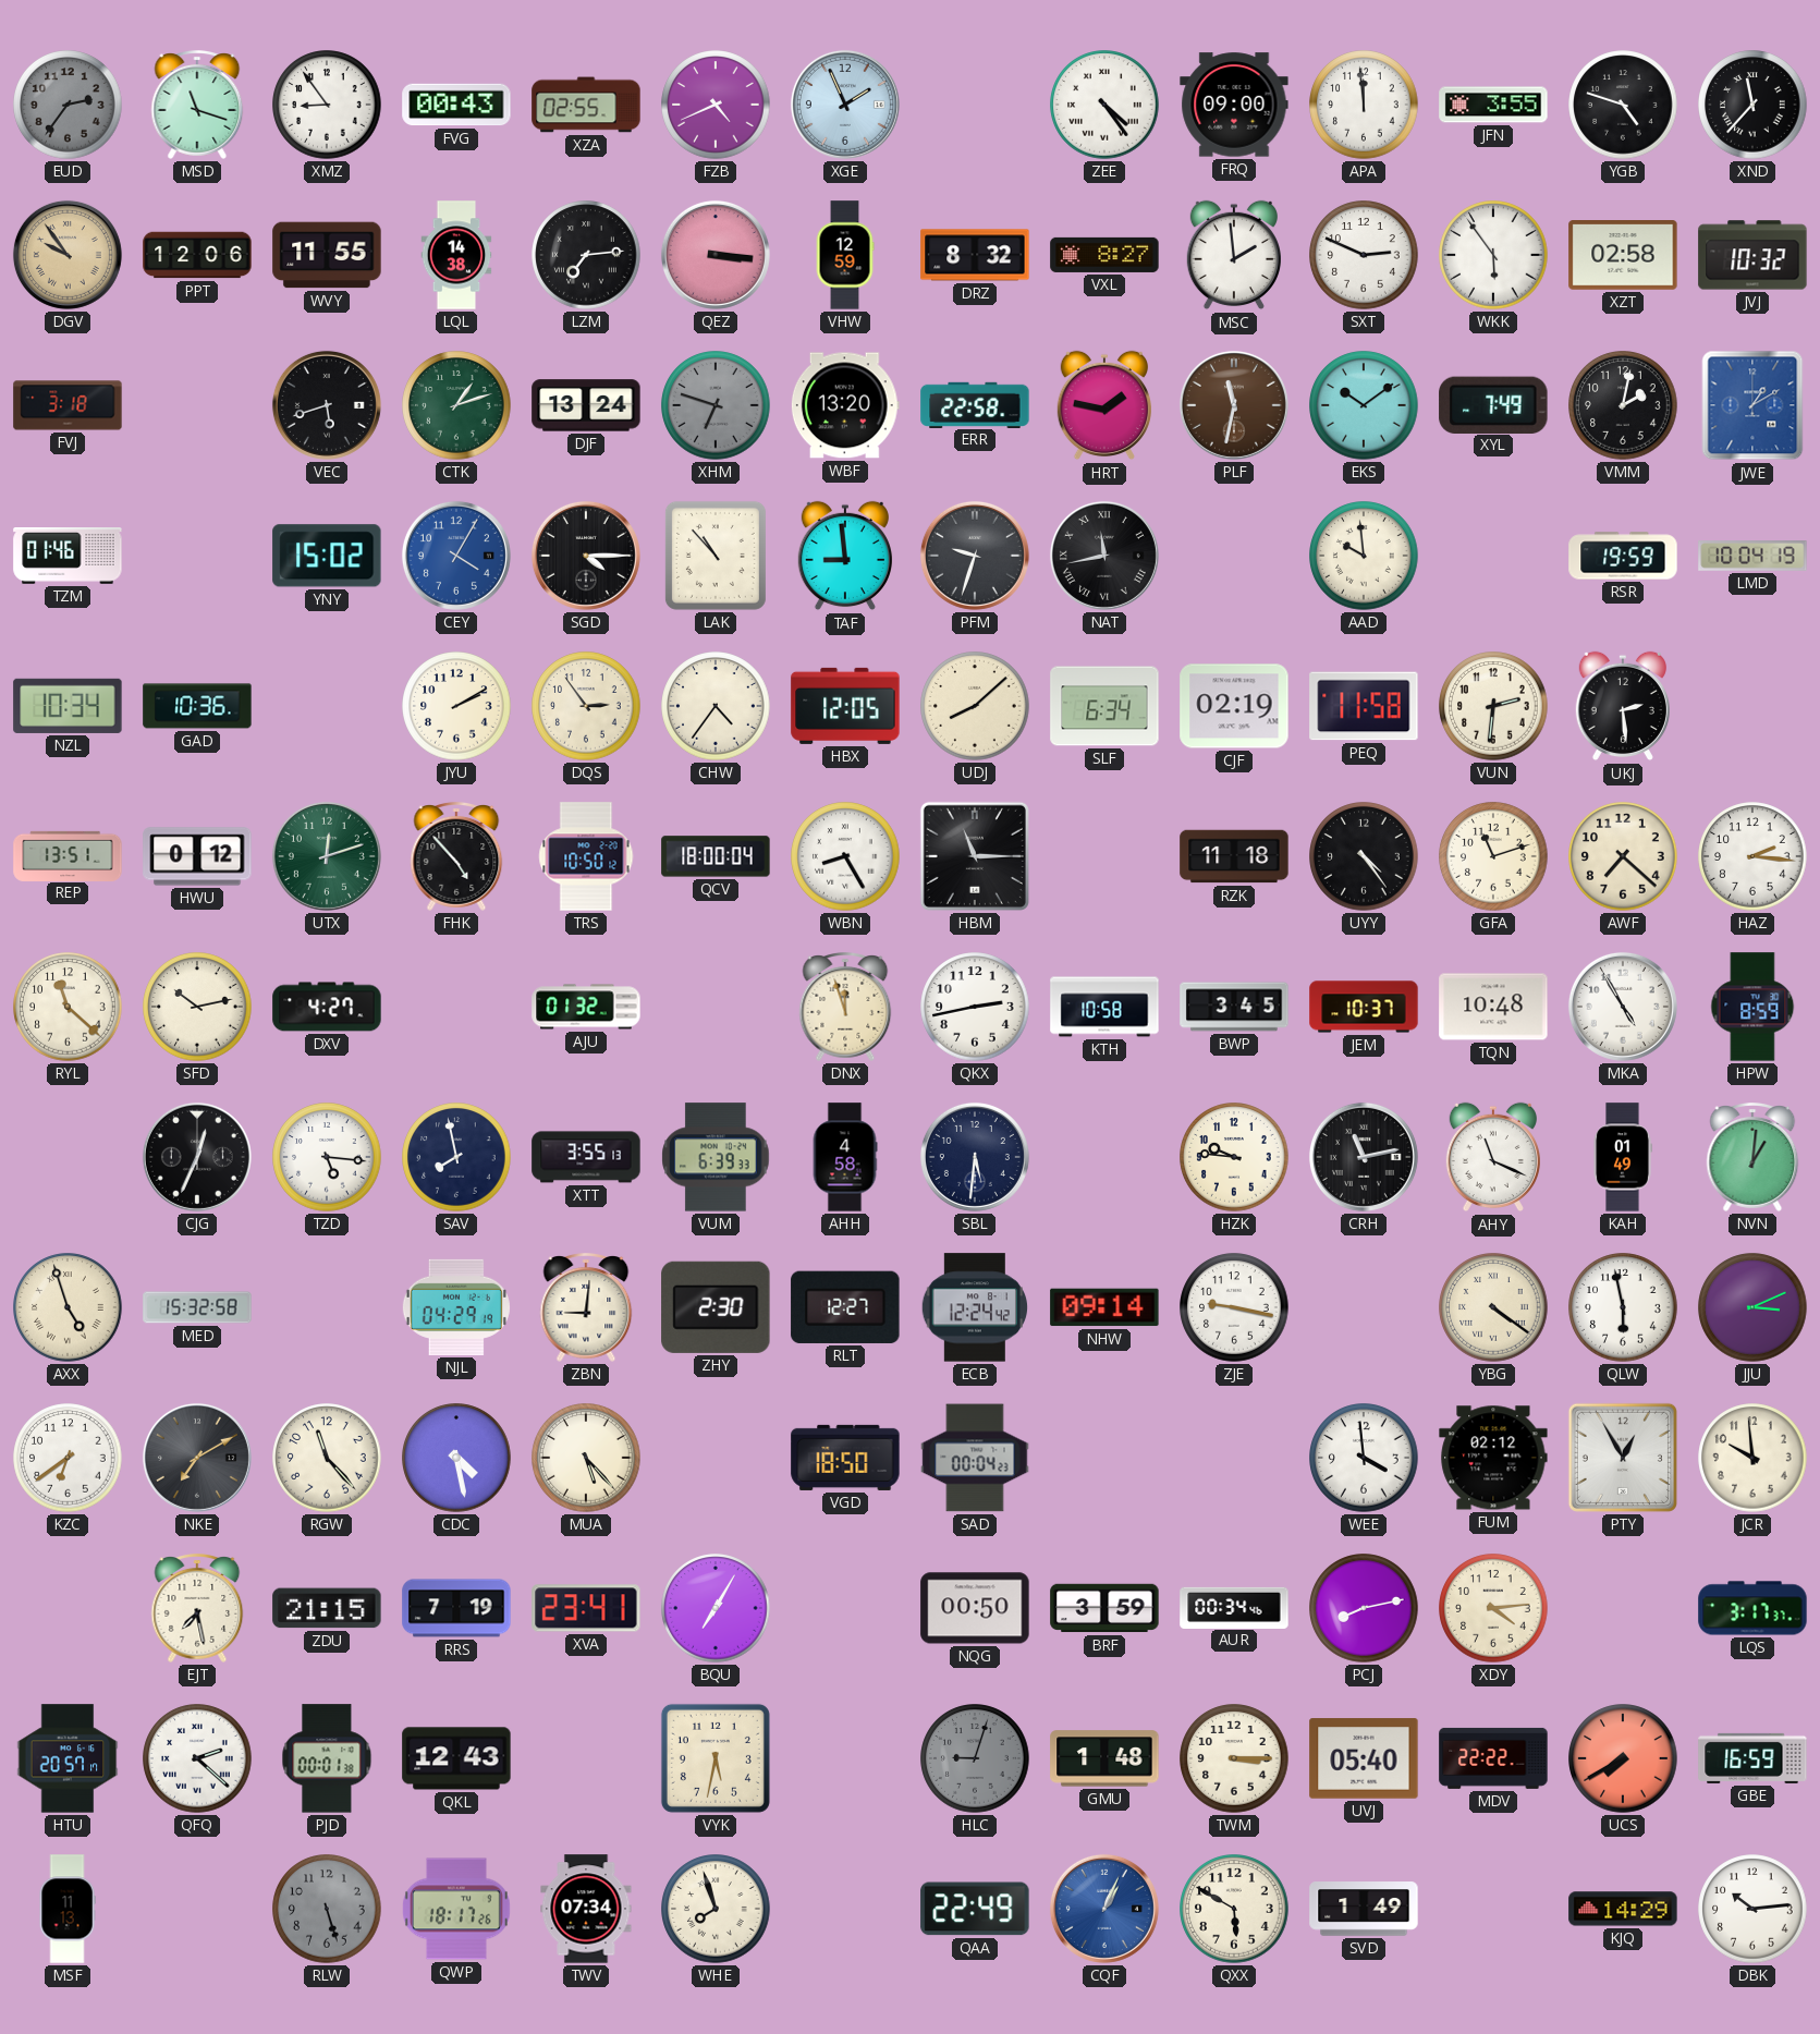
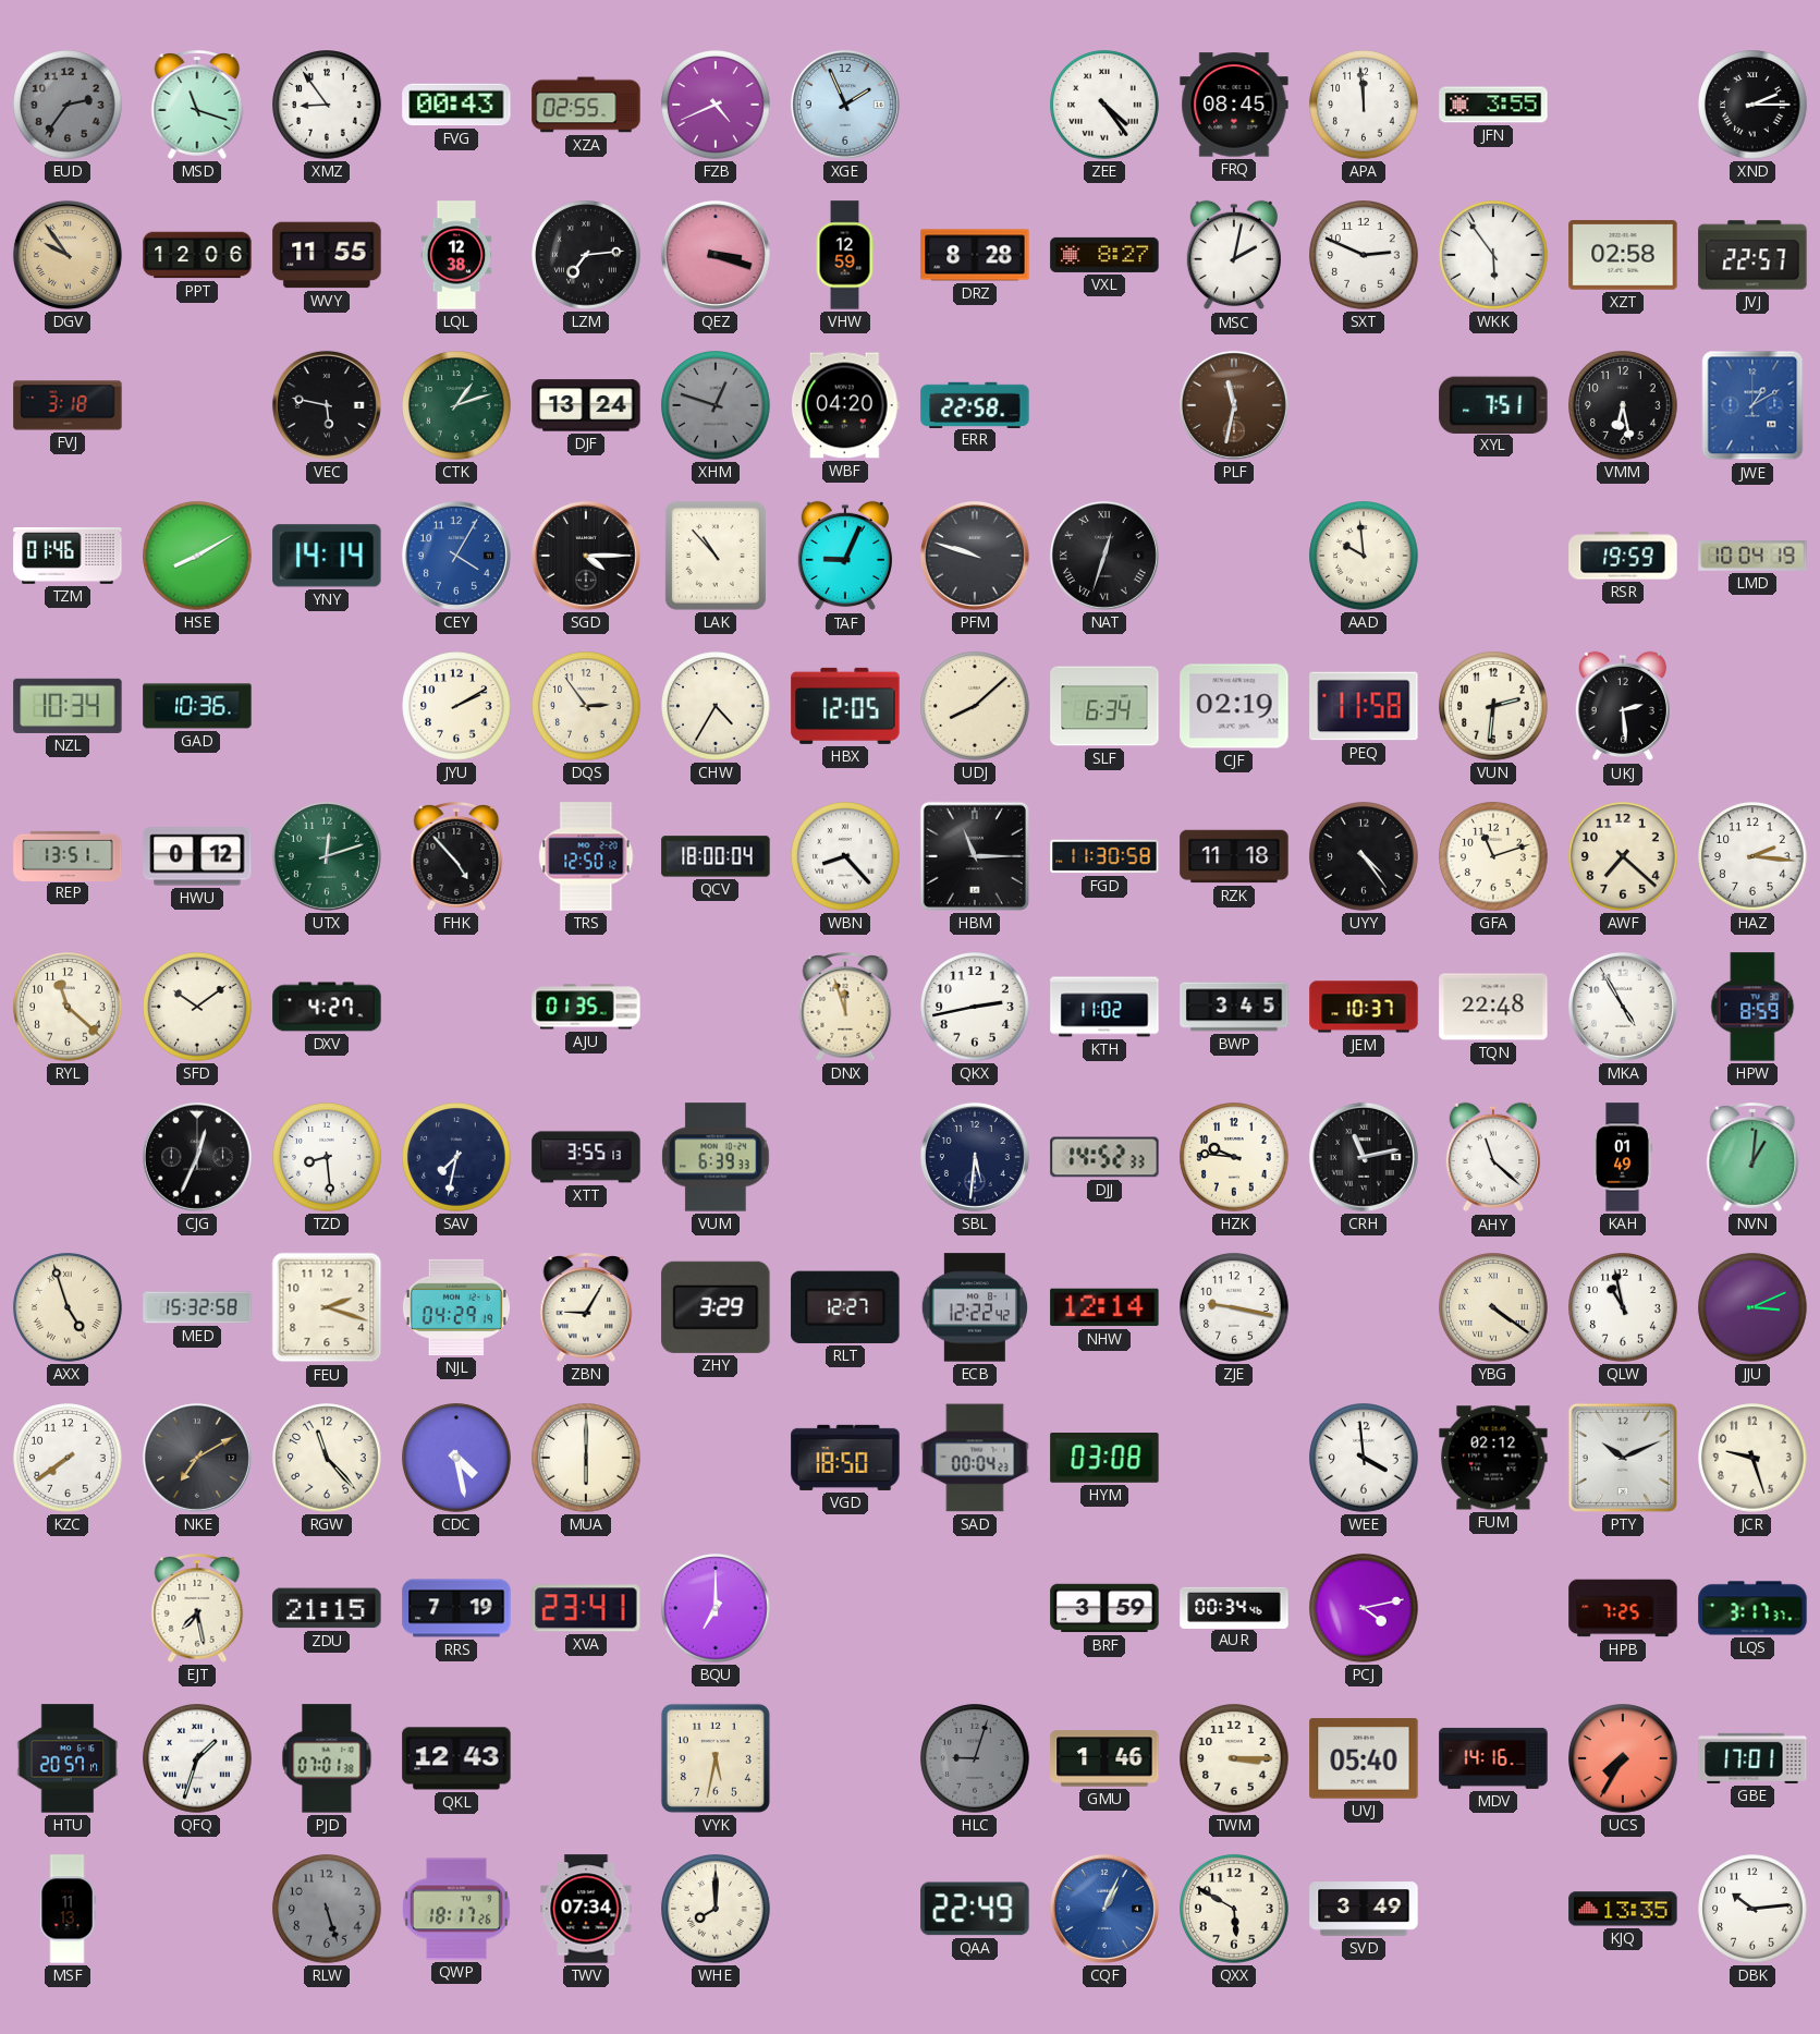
FRQ: 09:00 -> 08:45 (1234, 105)
YGB: 4:48 -> none (1623, 105)
XND: 11:37 -> 2:15 (1752, 105)
LQL: 14:38 -> 12:38 (456, 255)
QEZ: 3:16 -> 3:18 (716, 255)
DRZ: 8:32 -> 8:28 (975, 255)
MSC: 1:59 -> 2:02 (1234, 255)
JVJ: 10:32 -> 22:57 (1752, 255)
VEC: 5:42 -> 5:47 (327, 405)
XHM: 6:48 -> 12:48 (716, 405)
WBF: 13:20 -> 04:20 (845, 405)
HRT: 1:47 -> none (1104, 405)
EKS: 10:09 -> none (1364, 405)
XYL: 7:49 -> 7:51 (1493, 404)
VMM: 2:02 -> 6:28 (1623, 405)
HSE: none -> 8:10 (197, 556)
YNY: 15:02 -> 14:14 (327, 556)
TAF: 8:59 -> 9:04 (845, 556)
PFM: 9:33 -> 9:48 (975, 556)
NAT: 11:43 -> 12:33 (1104, 556)
CHW: 4:36 -> 4:35 (716, 706)
TRS: 10:50 -> 12:50 (586, 856)
WBN: 8:25 -> 8:23 (845, 856)
FGD: none -> 11:30 (1104, 856)
SFD: 10:13 -> 10:09 (197, 1007)
AJU: 01:32 -> 01:35 (586, 1007)
KTH: 10:58 -> 11:02 (1104, 1007)
TQN: 10:48 -> 22:48 (1493, 1007)
TZD: 5:16 -> 8:29 (327, 1157)
SAV: 7:58 -> 7:32 (456, 1157)
AHH: 4:58 -> none (845, 1157)
DJJ: none -> 14:52 (1104, 1157)
AHY: 11:19 -> 11:22 (1493, 1157)
FEU: none -> 2:18 (327, 1307)
ZBN: 9:01 -> 9:05 (586, 1308)
ZHY: 2:30 -> 3:29 (716, 1307)
ECB: 12:24 -> 12:22 (974, 1307)
NHW: 09:14 -> 12:14 (1104, 1307)
QLW: 5:58 -> 10:58 (1623, 1307)
KZC: 6:39 -> 7:39 (68, 1458)
MUA: 5:23 -> 6:00 (586, 1458)
HYM: none -> 03:08 (1104, 1459)
PTY: 12:55 -> 10:11 (1623, 1458)
JCR: 9:59 -> 9:27 (1752, 1458)
BQU: 7:05 -> 7:00 (716, 1608)
NQG: 00:50 -> none (975, 1608)
PCJ: 8:13 -> 4:13 (1364, 1608)
XDY: 4:14 -> none (1493, 1608)
HPB: none -> 7:25 (1623, 1608)
QFQ: 2:22 -> 1:33 (197, 1758)
PJD: 00:01 -> 07:01 (327, 1758)
GMU: 1:48 -> 1:46 (1104, 1758)
MDV: 22:22 -> 14:16 (1493, 1758)
UCS: 7:40 -> 7:35 (1623, 1758)
GBE: 16:59 -> 17:01 (1752, 1758)
WHE: 7:57 -> 8:00 (716, 1909)
SVD: 1:49 -> 3:49 (1364, 1909)
KJQ: 14:29 -> 13:35 (1623, 1909)
